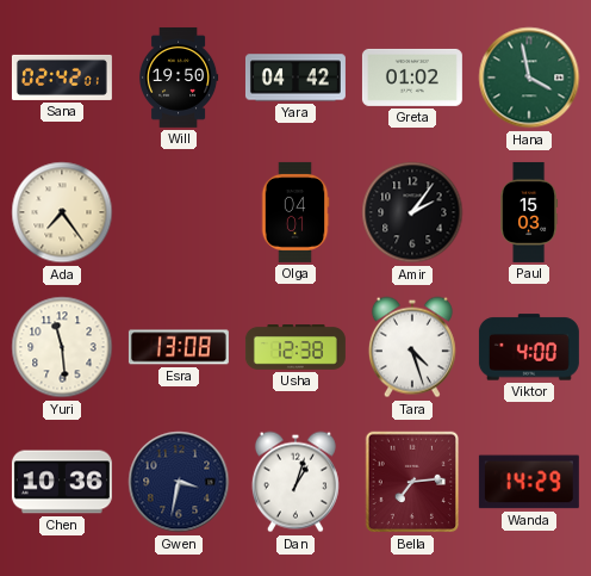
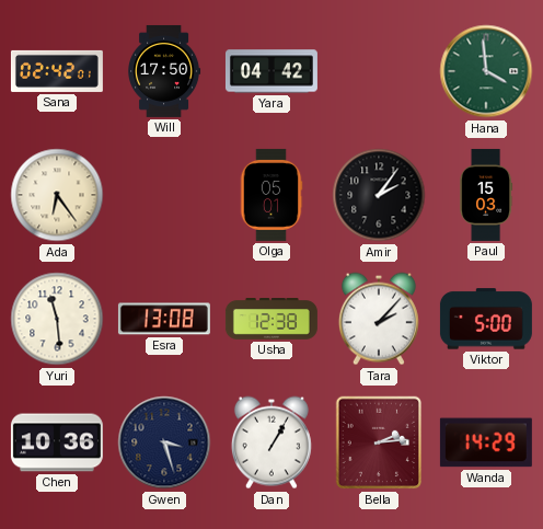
Will: 19:50 -> 17:50 (165, 71)
Greta: 01:02 -> none (412, 78)
Hana: 3:58 -> 3:59 (486, 71)
Ada: 7:24 -> 6:24 (57, 195)
Olga: 04:01 -> 05:01 (271, 195)
Tara: 4:27 -> 2:07 (379, 319)
Viktor: 4:00 -> 5:00 (486, 319)
Gwen: 3:32 -> 3:27 (164, 442)
Dan: 1:03 -> 1:05 (271, 442)
Bella: 7:14 -> 2:14 (379, 442)
